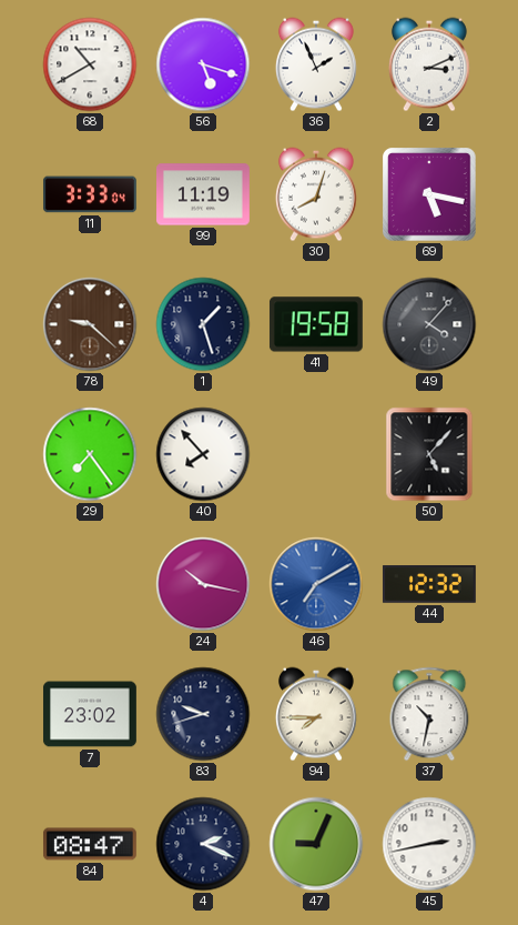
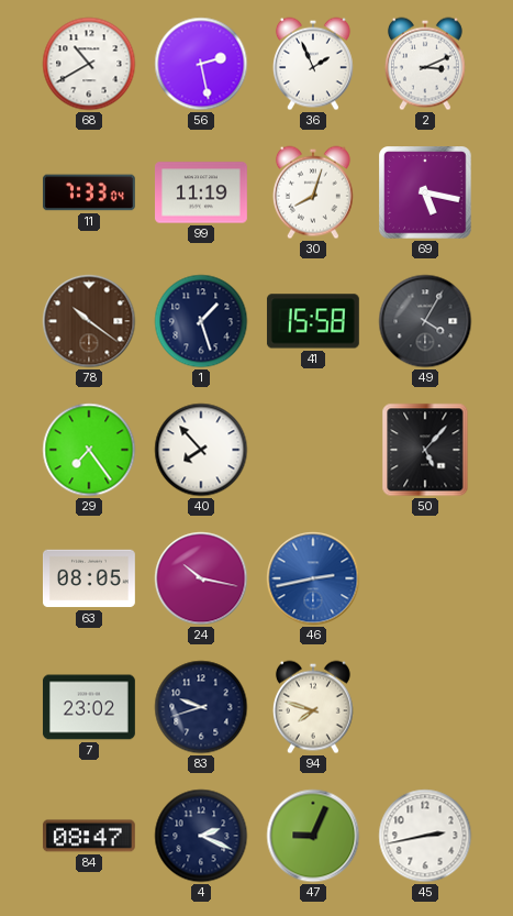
56: 5:18 -> 2:28 (201, 64)
11: 3:33 -> 7:33 (89, 192)
78: 9:22 -> 10:21 (89, 321)
41: 19:58 -> 15:58 (313, 321)
49: 4:07 -> 4:05 (425, 321)
63: none -> 08:05 (90, 578)
46: 7:10 -> 2:43 (313, 578)
44: 12:32 -> none (429, 585)
94: 7:45 -> 7:48 (313, 707)
37: 10:32 -> none (429, 714)
